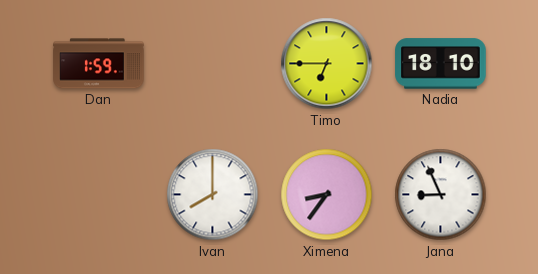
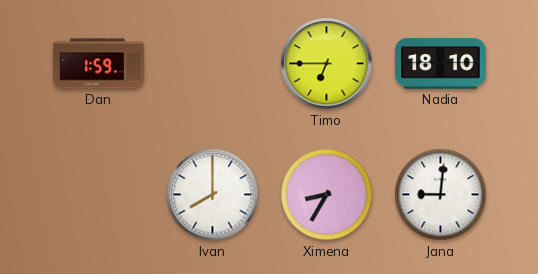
Ximena: 8:36 -> 8:35 (327, 195)
Jana: 8:56 -> 9:01 (441, 195)
